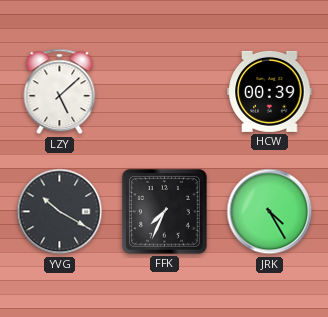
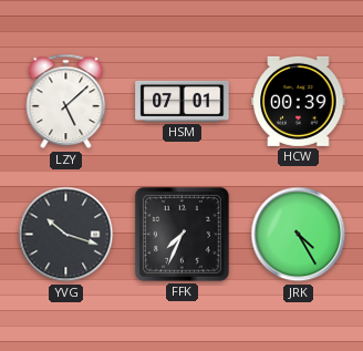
HSM: none -> 07:01 (183, 101)
YVG: 10:20 -> 10:18 (66, 235)
